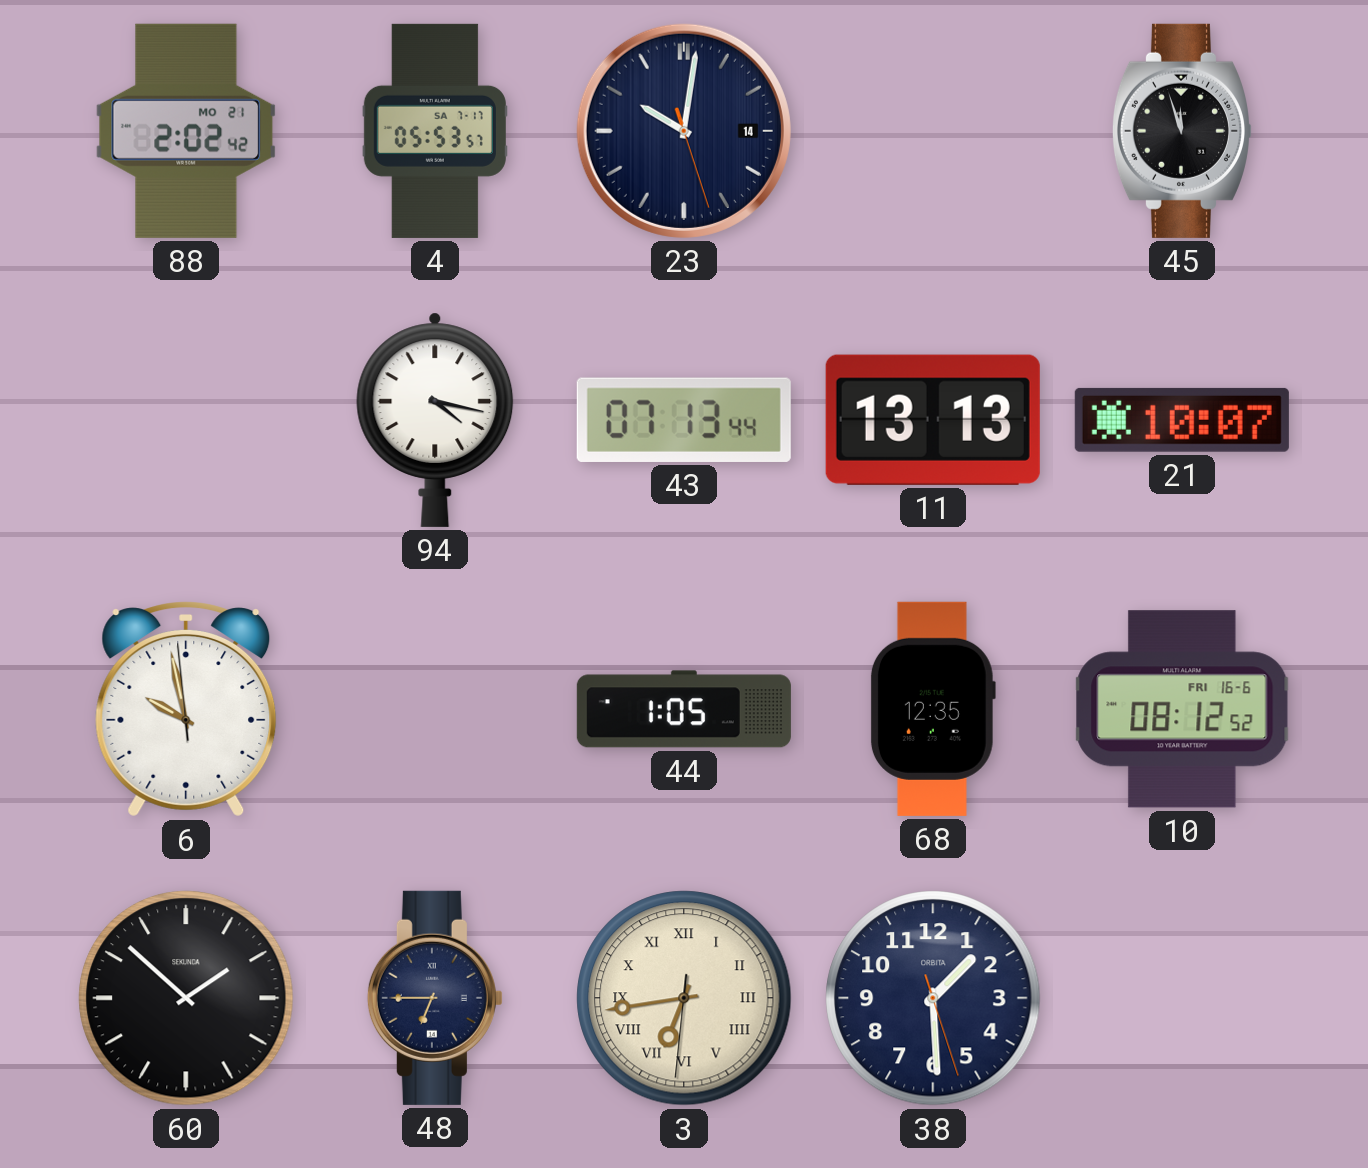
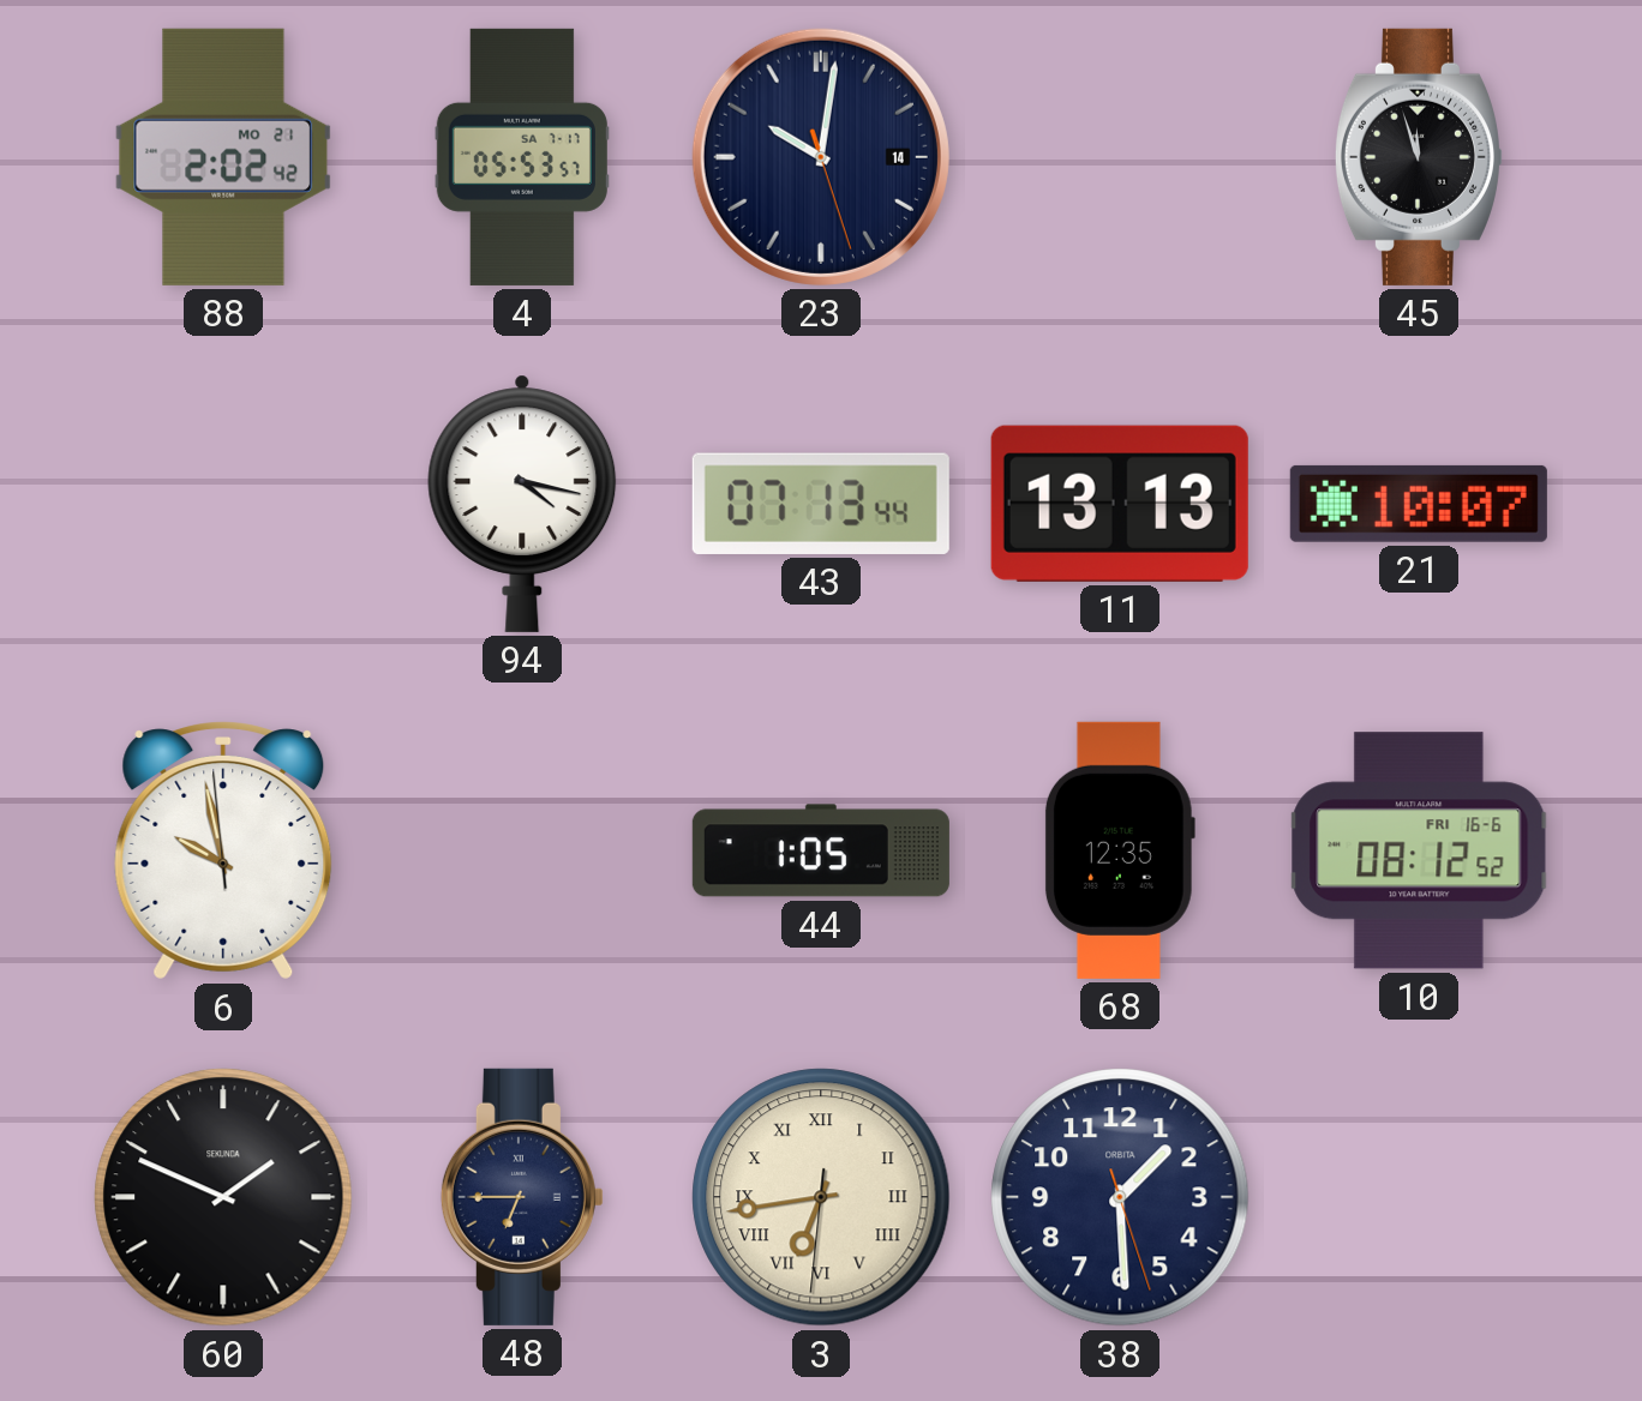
60: 1:52 -> 1:49 (223, 1197)
